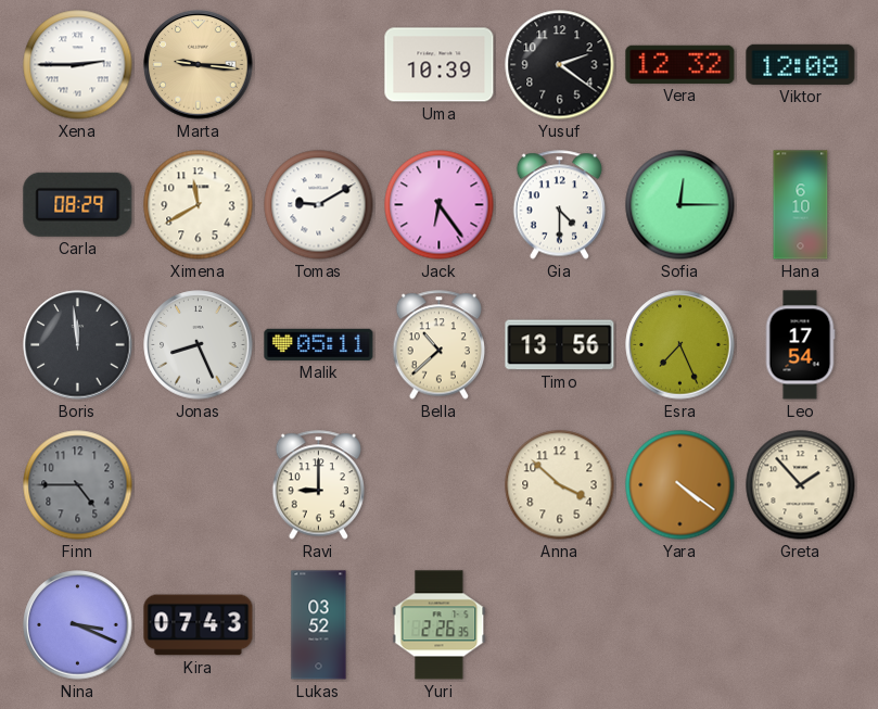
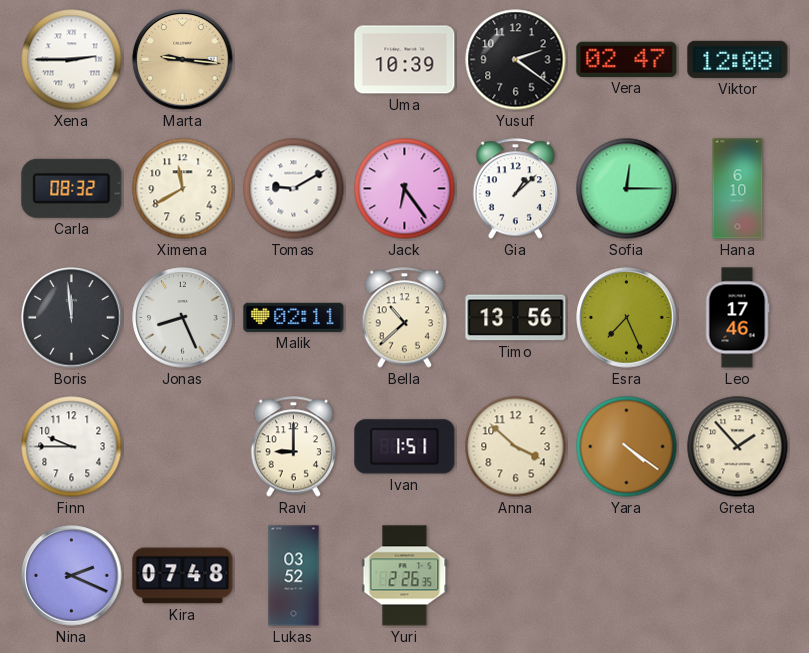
Vera: 12:32 -> 02:47 (627, 59)
Carla: 08:29 -> 08:32 (72, 188)
Gia: 4:30 -> 1:08 (516, 189)
Malik: 05:11 -> 02:11 (294, 317)
Leo: 17:54 -> 17:46 (737, 318)
Finn: 4:45 -> 9:45 (72, 447)
Finn dial: grey -> white (72, 447)
Ivan: none -> 1:51 (405, 447)
Nina: 3:19 -> 2:19 (72, 576)
Kira: 07:43 -> 07:48 (183, 576)
